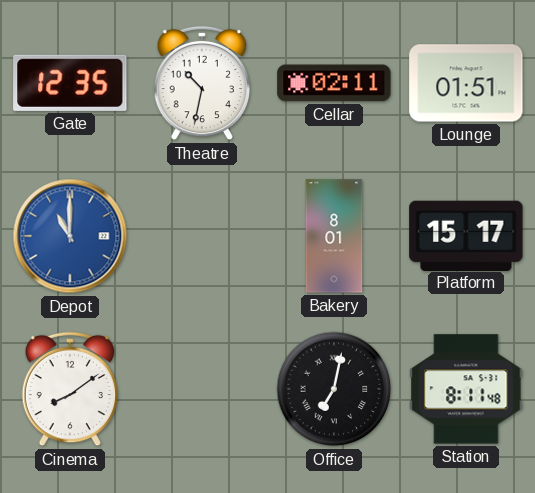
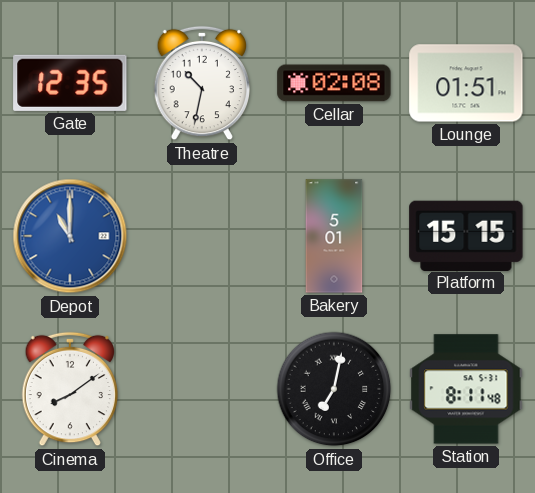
Cellar: 02:11 -> 02:08 (334, 83)
Bakery: 8:01 -> 5:01 (334, 236)
Platform: 15:17 -> 15:15 (466, 235)
